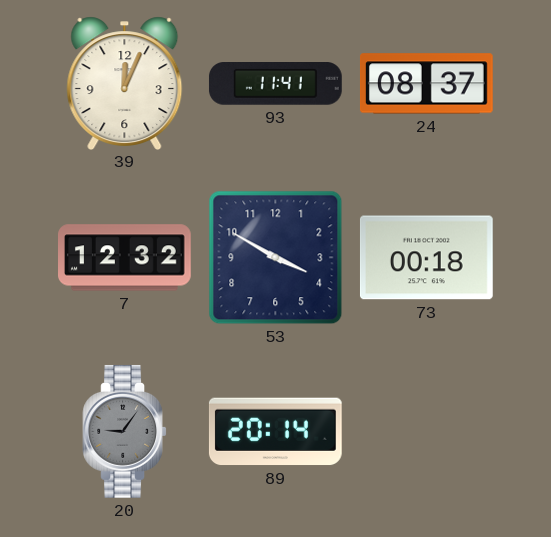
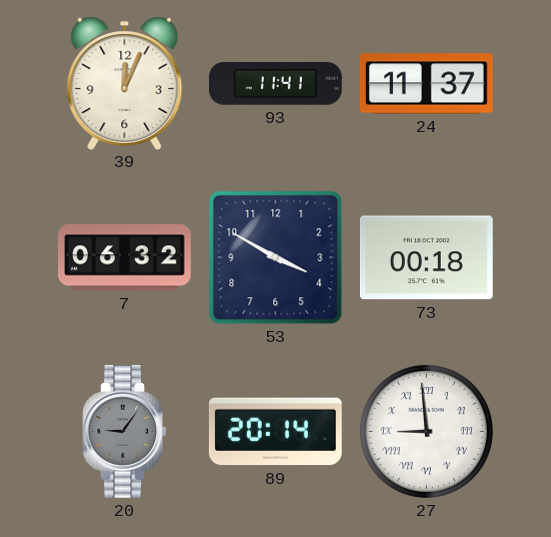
24: 08:37 -> 11:37 (427, 84)
7: 12:32 -> 06:32 (125, 258)
27: none -> 8:59 (426, 431)
